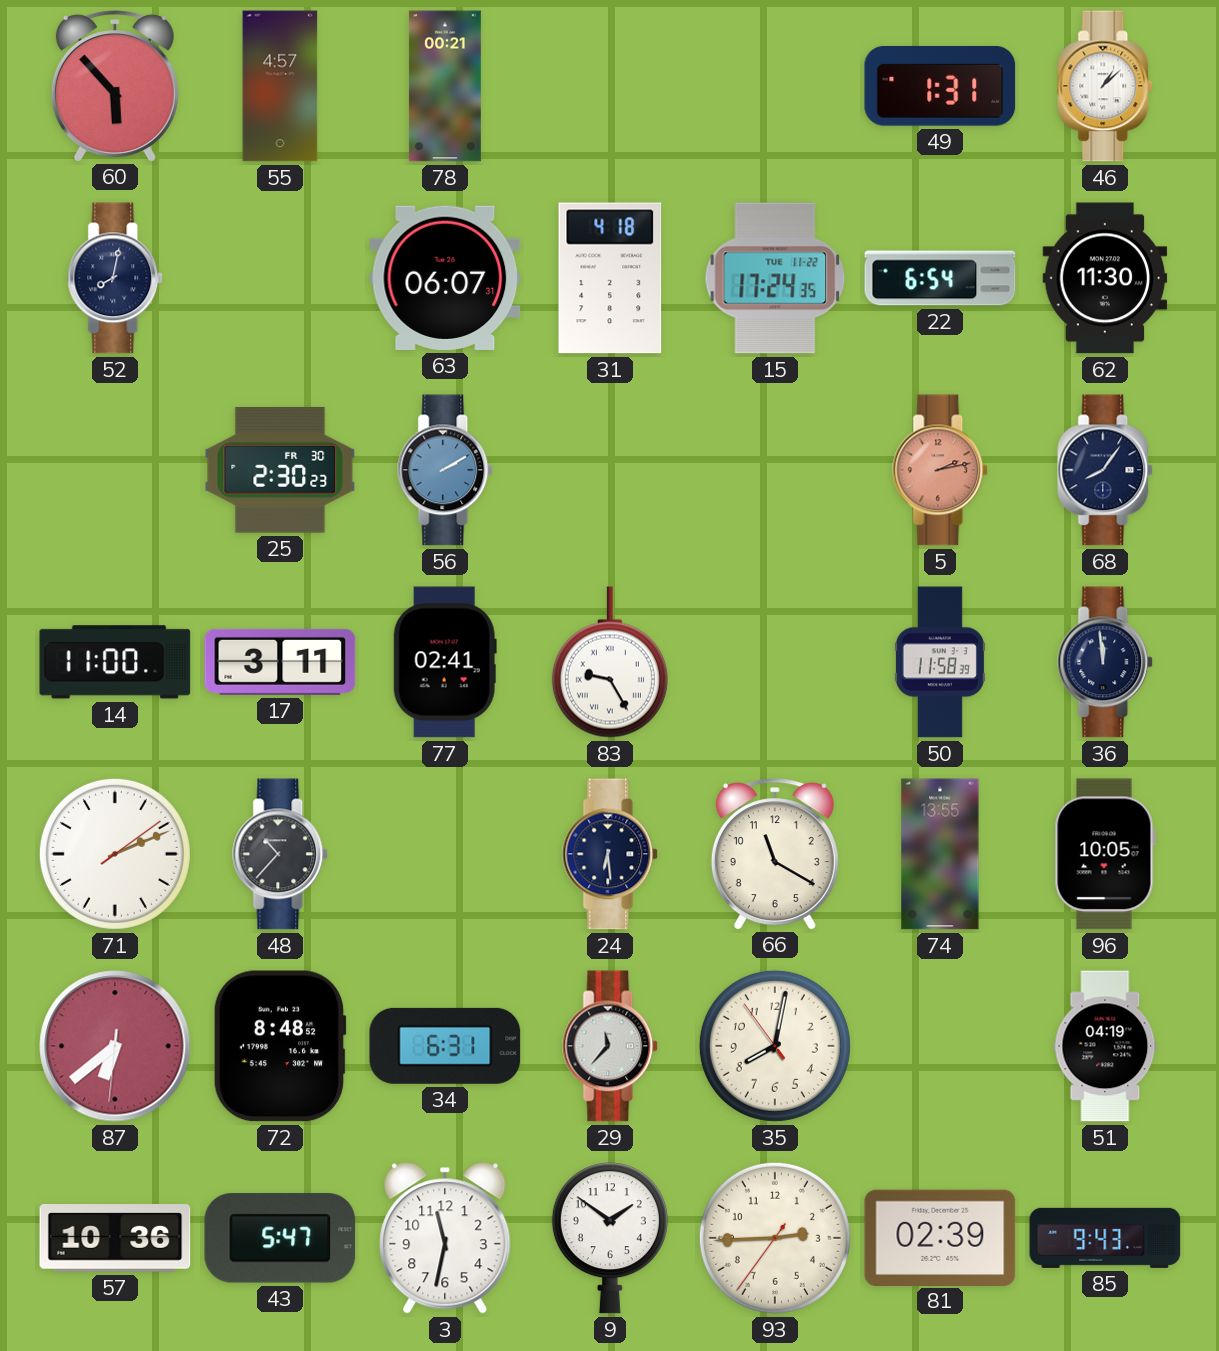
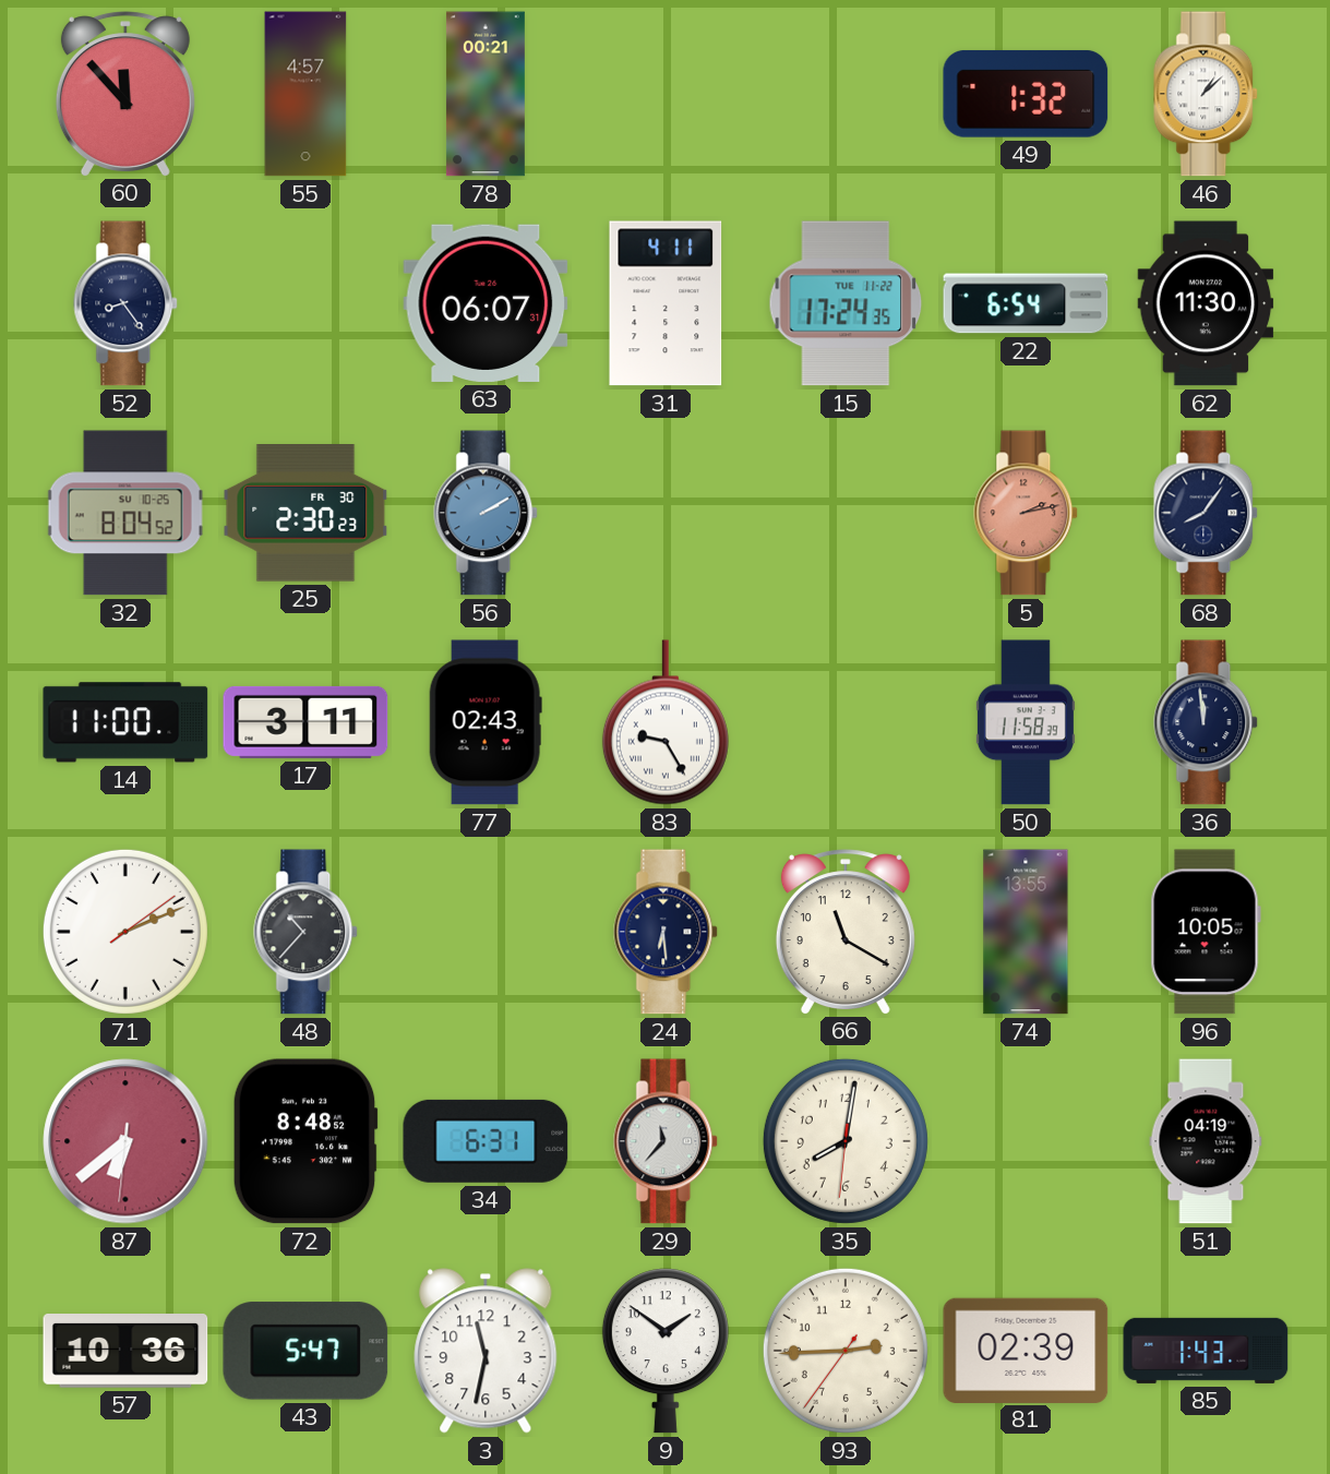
60: 5:53 -> 11:53 (125, 94)
49: 1:31 -> 1:32 (1026, 94)
52: 8:02 -> 8:24 (127, 303)
31: 4:18 -> 4:11 (666, 303)
32: none -> 8:04 (125, 513)
77: 02:41 -> 02:43 (486, 722)
35: 8:01:54 -> 8:01:31 (846, 1141)
85: 9:43 -> 1:43 (1206, 1351)
